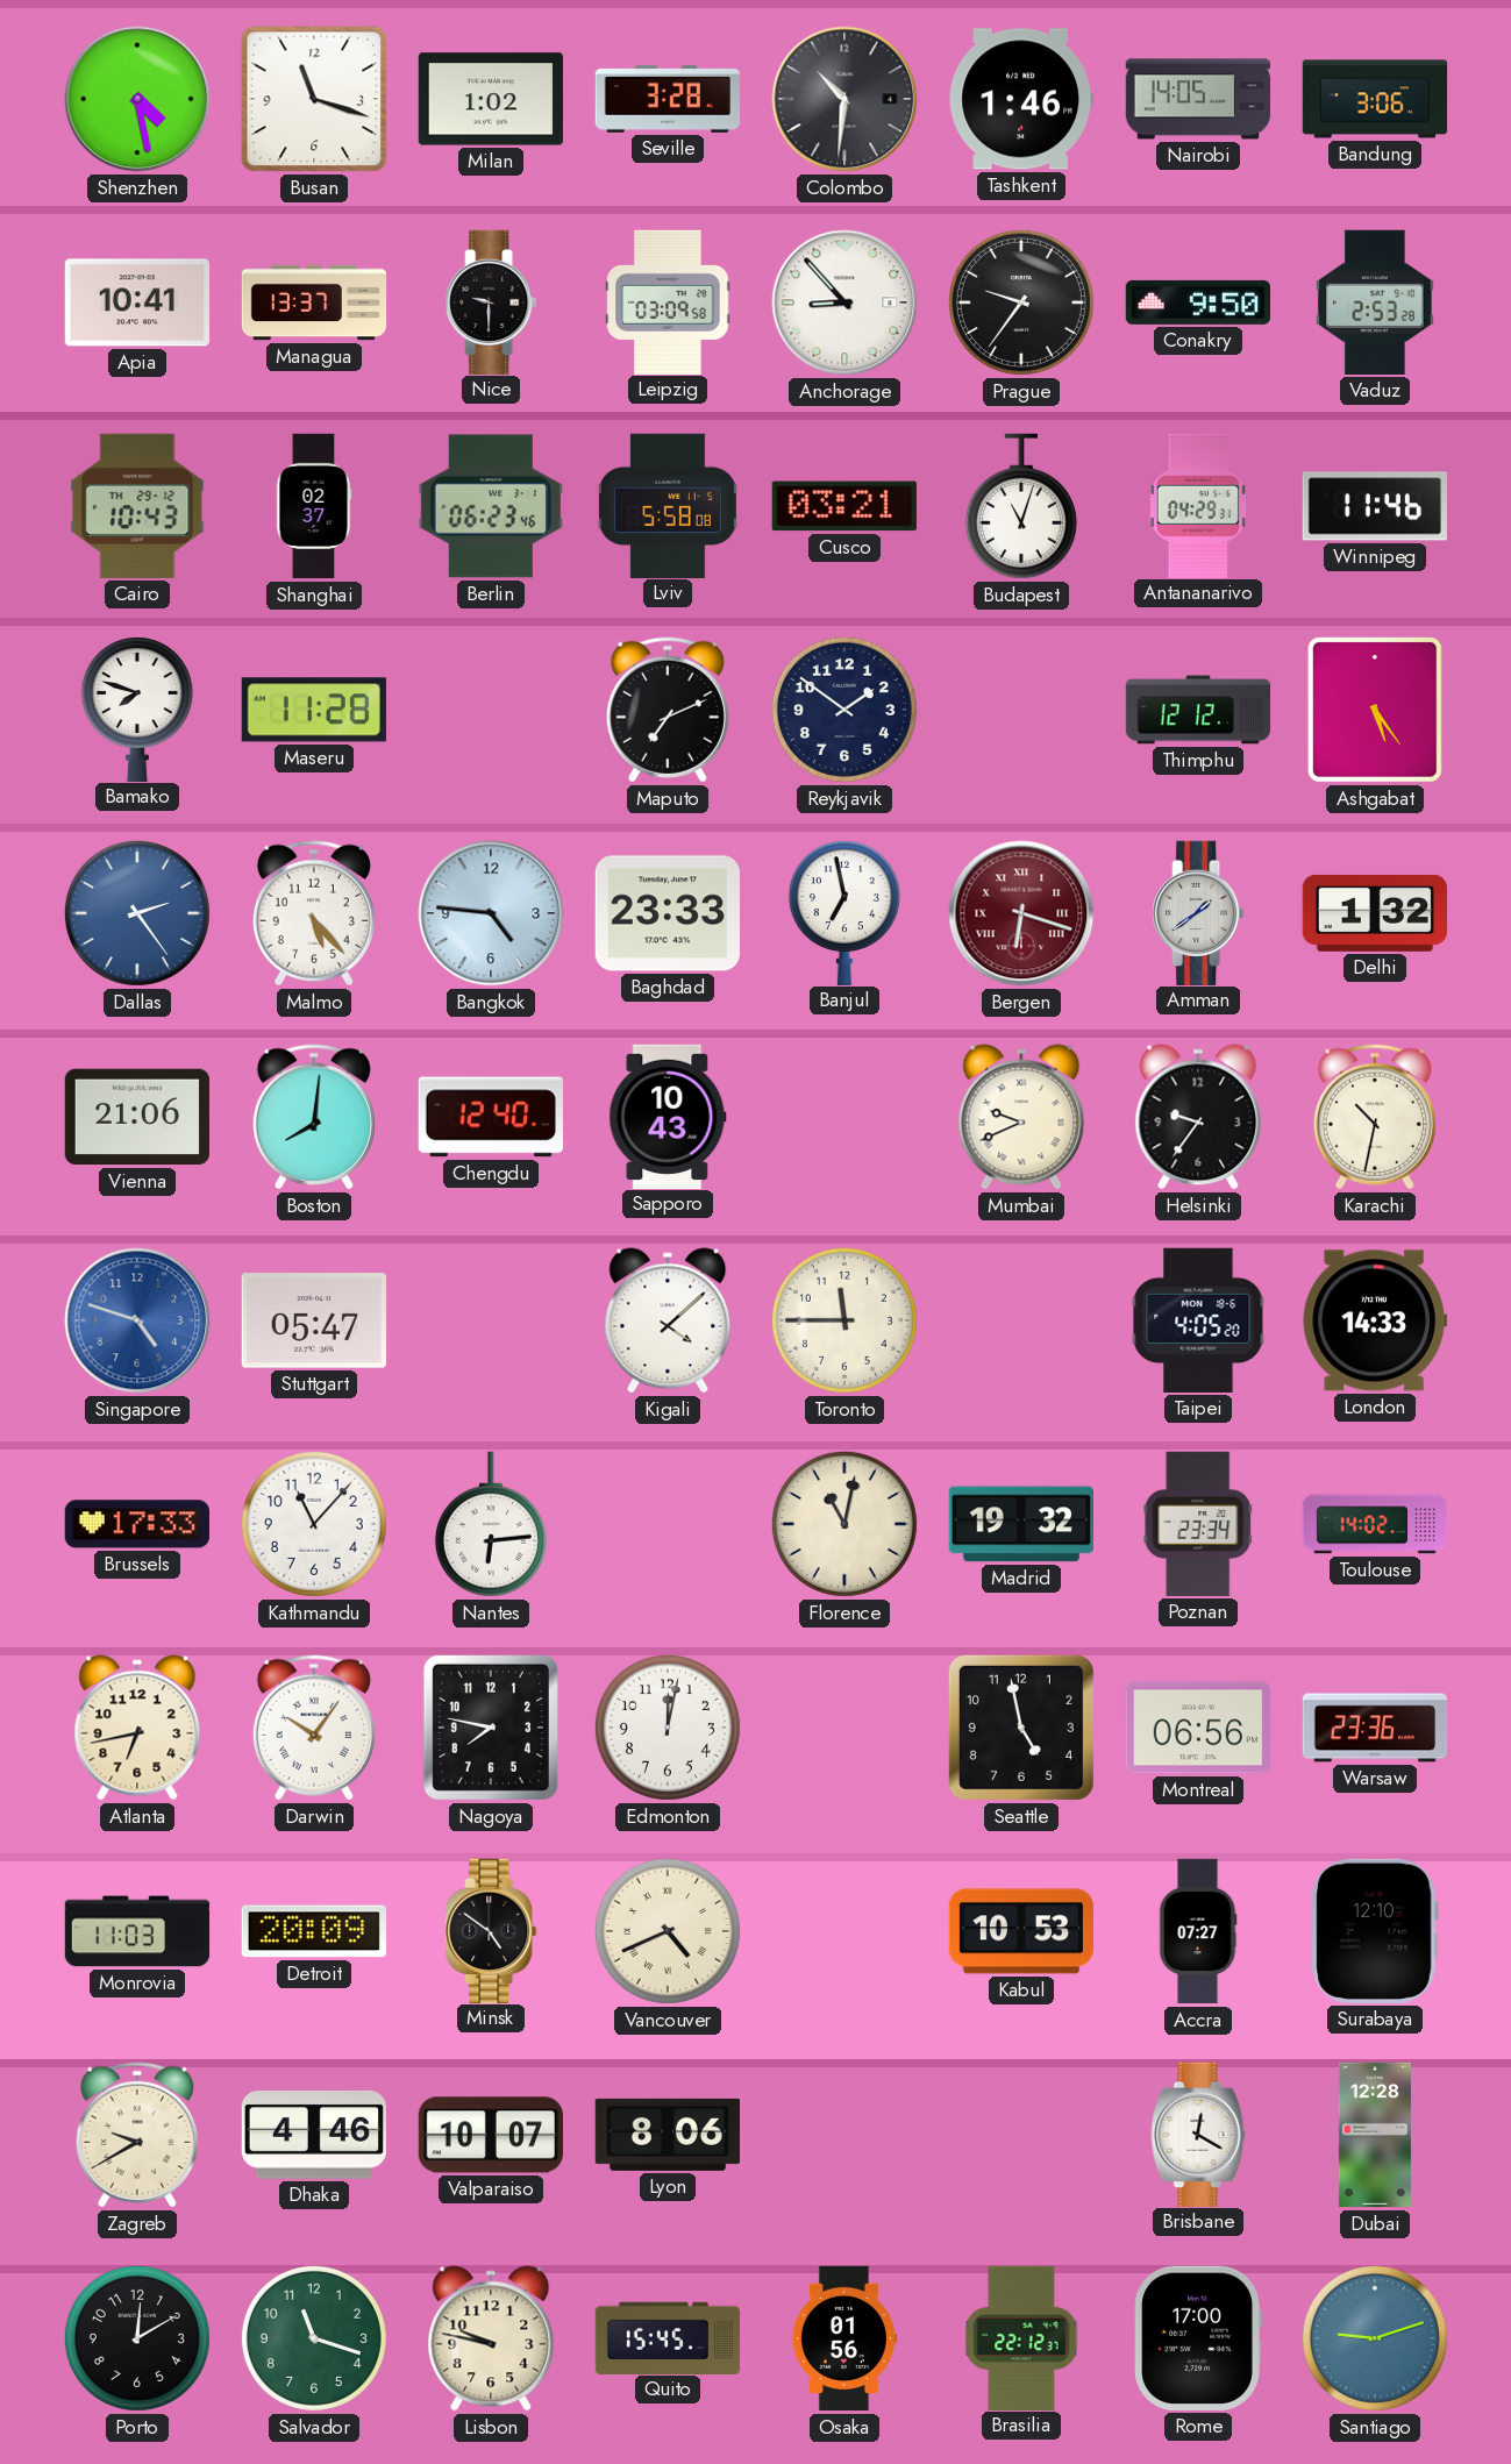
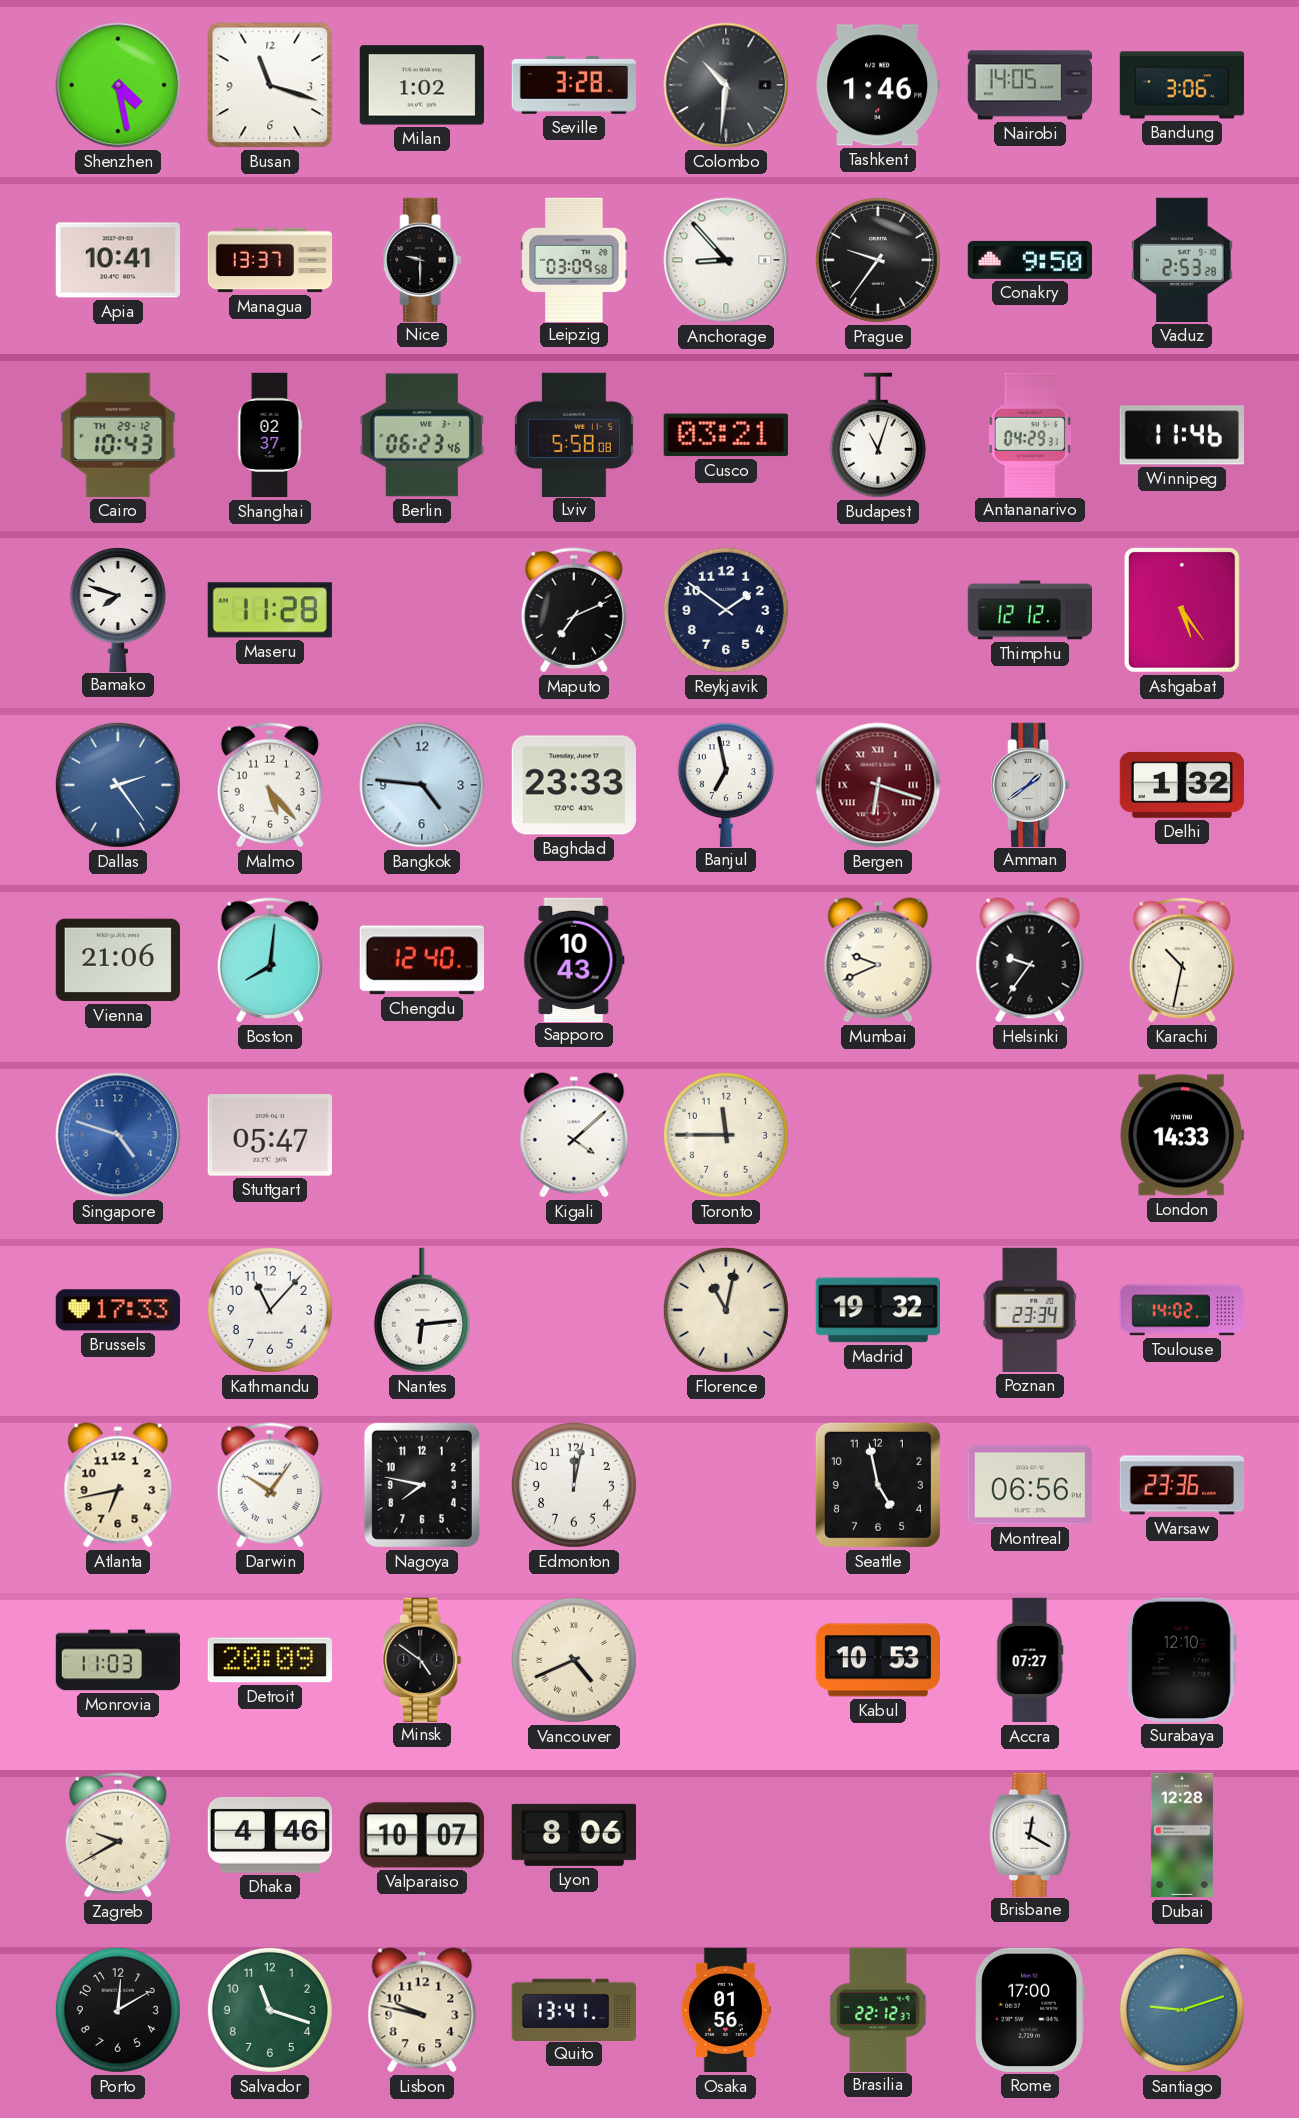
Taipei: 4:05 -> none (1198, 1320)
Quito: 15:45 -> 13:41 (573, 2009)
